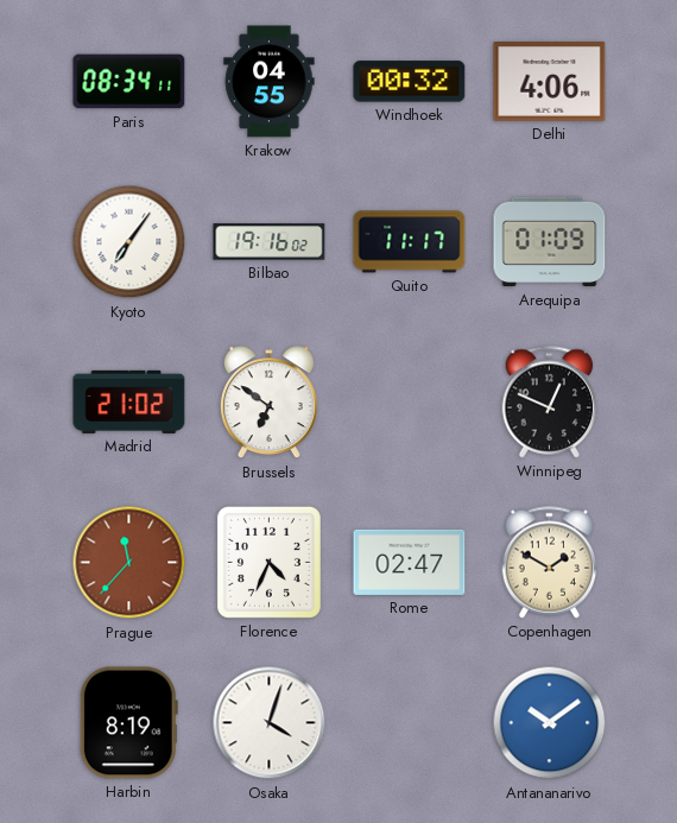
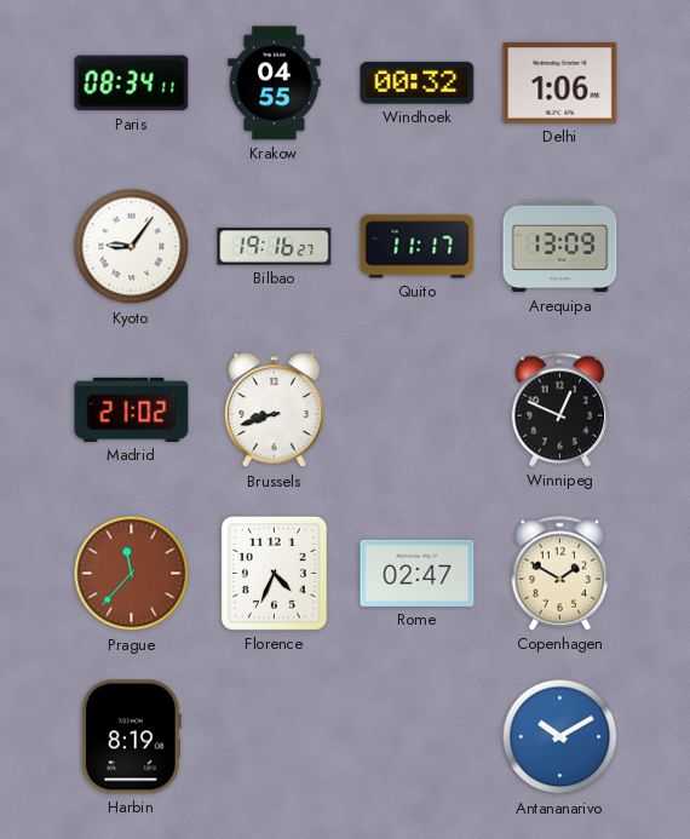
Delhi: 4:06 -> 1:06 (560, 84)
Kyoto: 7:06 -> 9:06 (132, 247)
Bilbao: 19:16:02 -> 19:16:27 (275, 247)
Arequipa: 01:09 -> 13:09 (560, 247)
Brussels: 6:51 -> 8:42 (274, 410)
Osaka: 4:03 -> none (270, 723)
Antananarivo: 10:09 -> 10:10 (560, 737)
